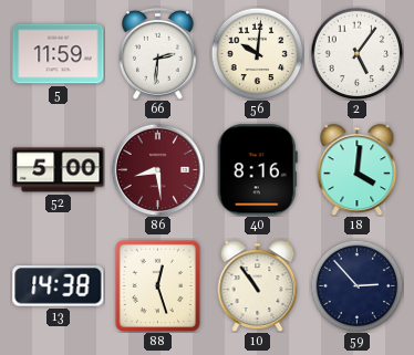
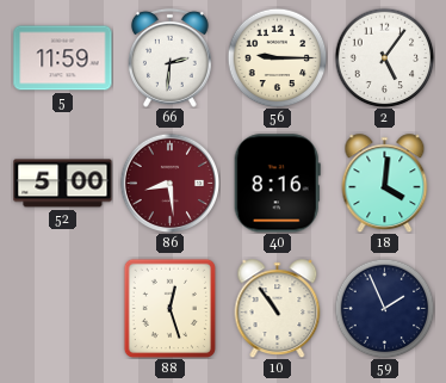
56: 10:01 -> 9:15 (277, 57)
13: 14:38 -> none (59, 286)
59: 2:53 -> 1:56 (384, 308)
